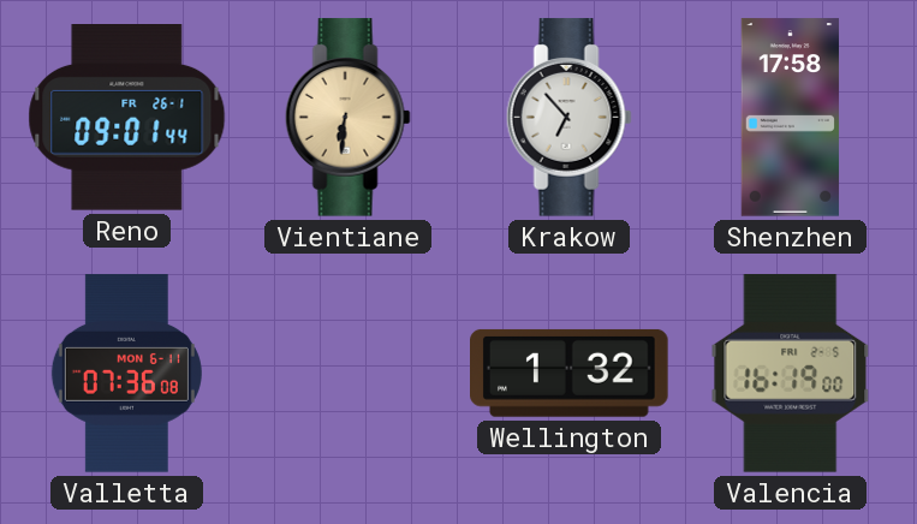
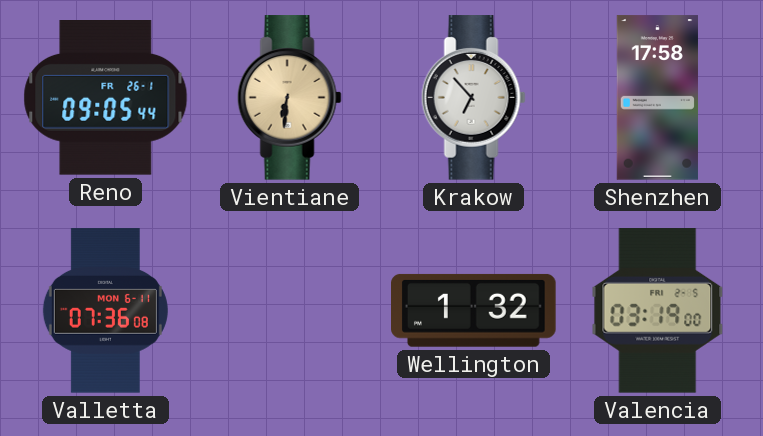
Reno: 09:01 -> 09:05 (106, 98)
Valencia: 16:19 -> 03:19 (658, 311)
